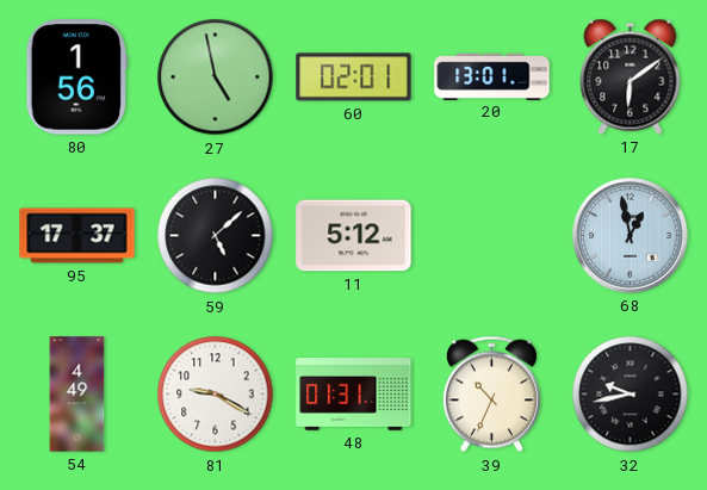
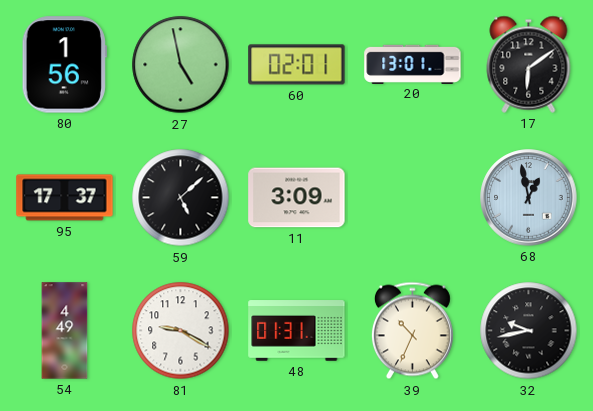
11: 5:12 -> 3:09 (297, 198)
